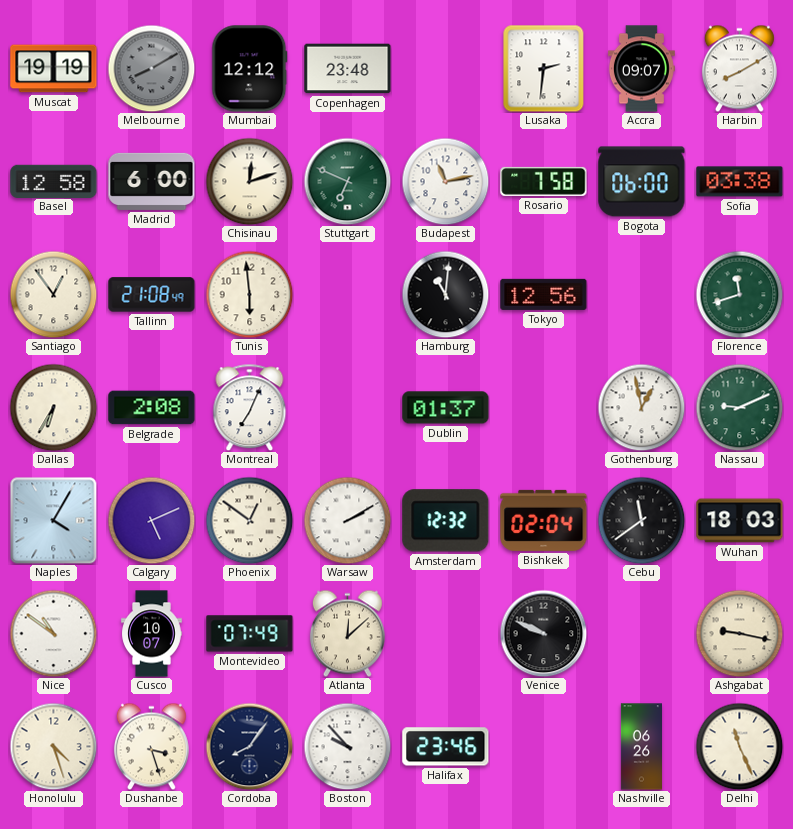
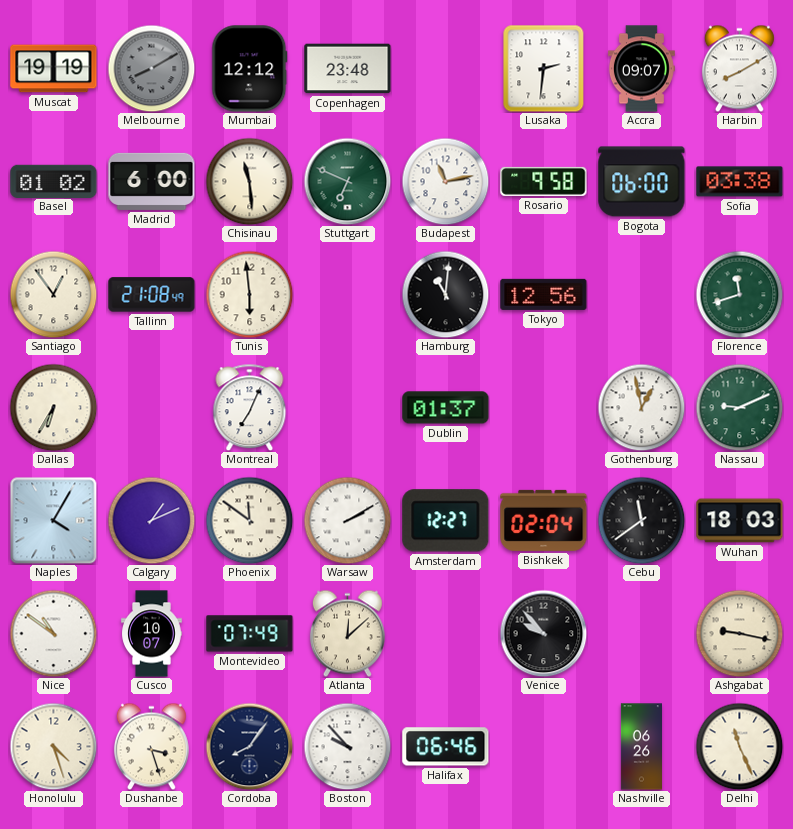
Basel: 12:58 -> 01:02 (54, 181)
Chisinau: 12:12 -> 11:29 (249, 181)
Rosario: 7:58 -> 9:58 (544, 181)
Belgrade: 2:08 -> none (152, 408)
Calgary: 5:11 -> 1:11 (151, 520)
Phoenix: 12:51 -> 11:51 (249, 520)
Amsterdam: 12:32 -> 12:27 (446, 521)
Venice: 9:49 -> 9:53 (543, 633)
Halifax: 23:46 -> 06:46 (446, 747)
